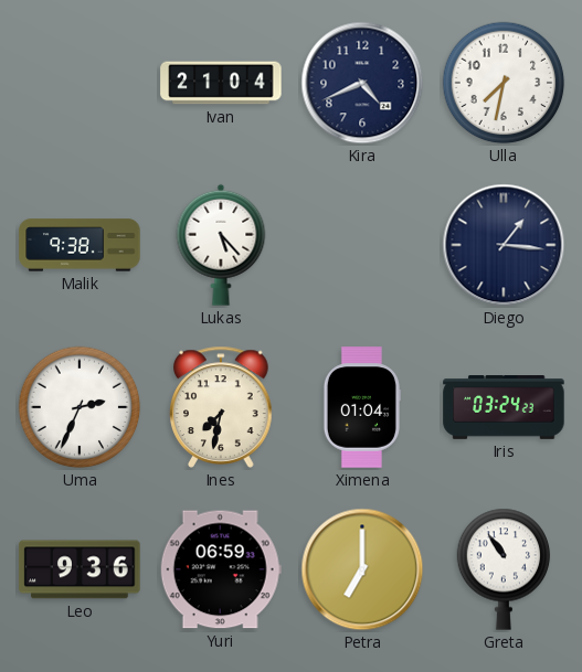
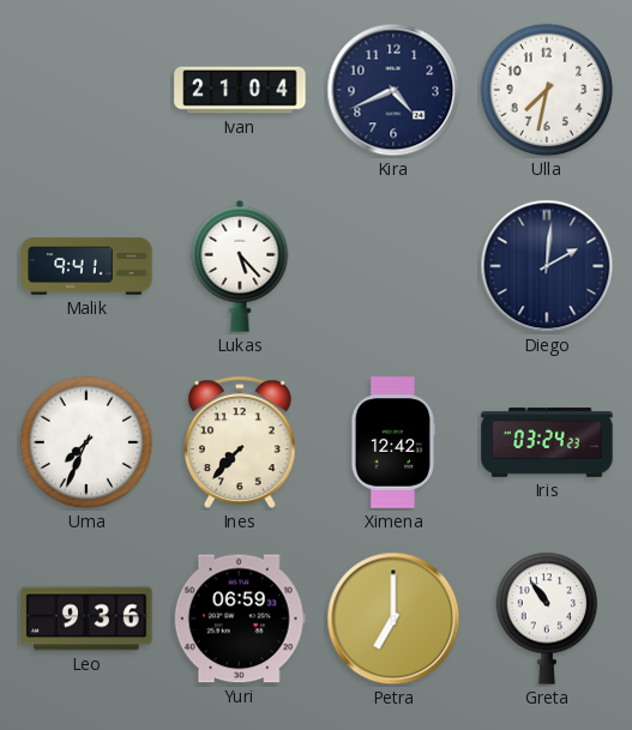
Malik: 9:38 -> 9:41 (86, 266)
Diego: 1:16 -> 2:01 (547, 266)
Uma: 2:34 -> 7:34 (86, 442)
Ines: 7:32 -> 7:37 (240, 442)
Ximena: 01:04 -> 12:42 (392, 442)
